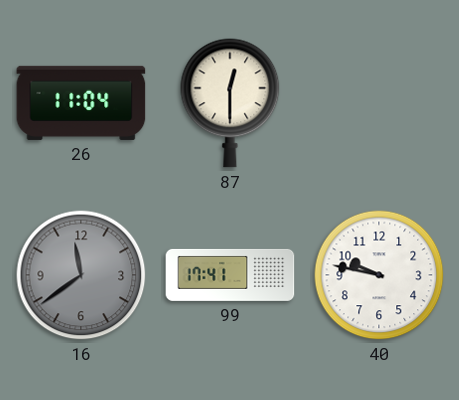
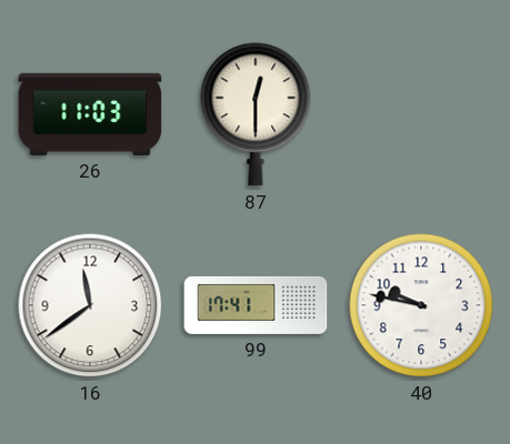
26: 11:04 -> 11:03 (90, 114)
16 dial: grey -> white (90, 305)
